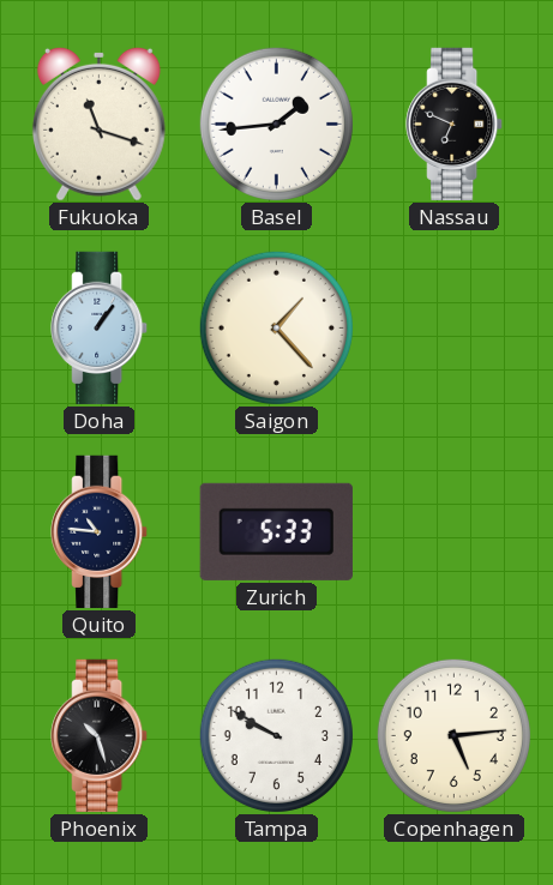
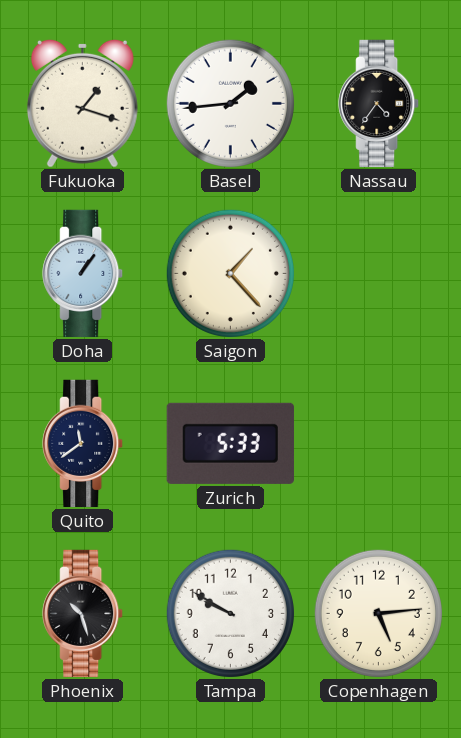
Fukuoka: 11:18 -> 1:18 (82, 103)
Nassau: 6:49 -> 4:36 (379, 104)
Quito: 10:46 -> 11:39 (83, 444)
